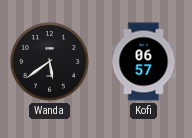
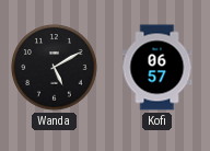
Wanda: 5:39 -> 5:10 (55, 68)
